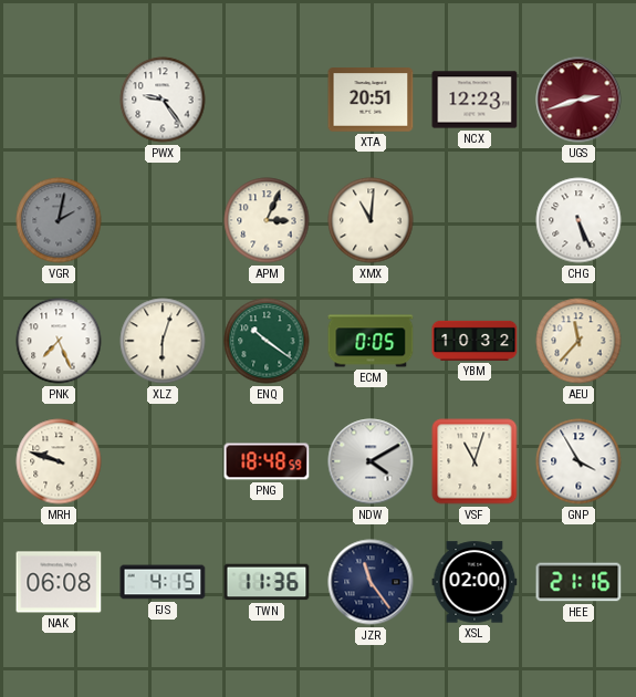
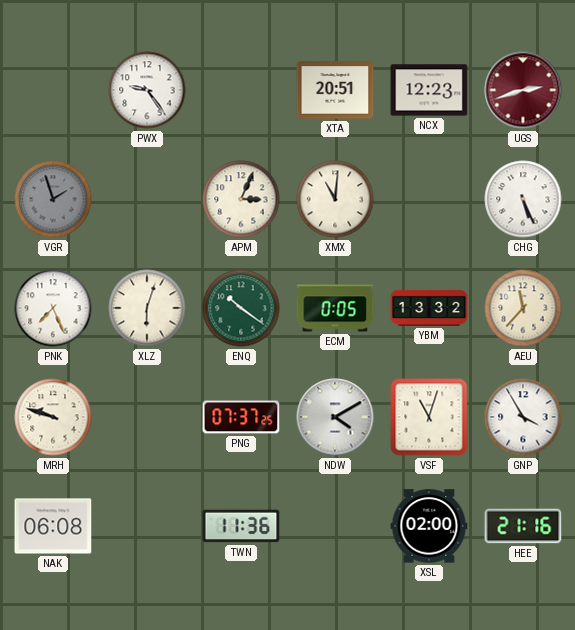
VGR: 2:02 -> 1:57 (53, 199)
YBM: 10:32 -> 13:32 (429, 308)
PNG: 18:48 -> 07:37 (241, 417)
FJS: 4:15 -> none (163, 582)
JZR: 11:24 -> none (371, 582)
